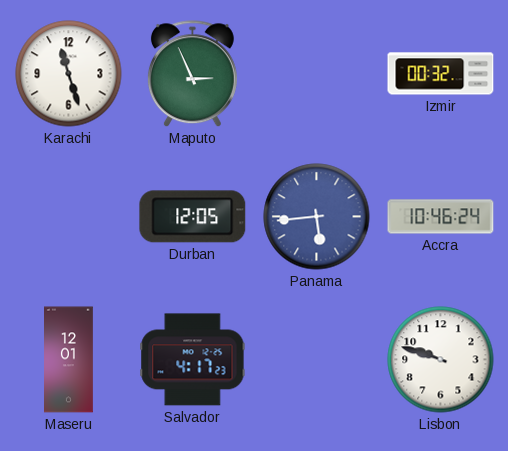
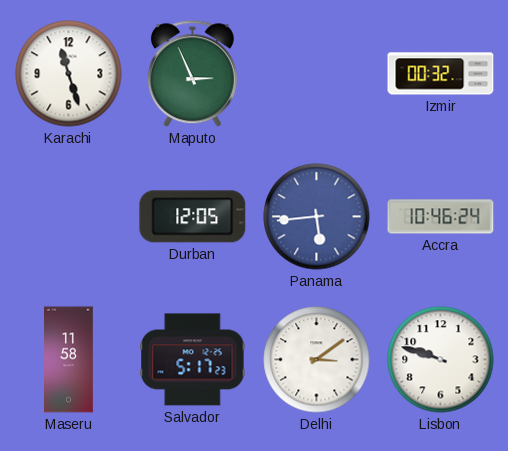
Maseru: 12:01 -> 11:58 (69, 360)
Salvador: 4:17 -> 5:17 (193, 360)
Delhi: none -> 3:09 (317, 360)
